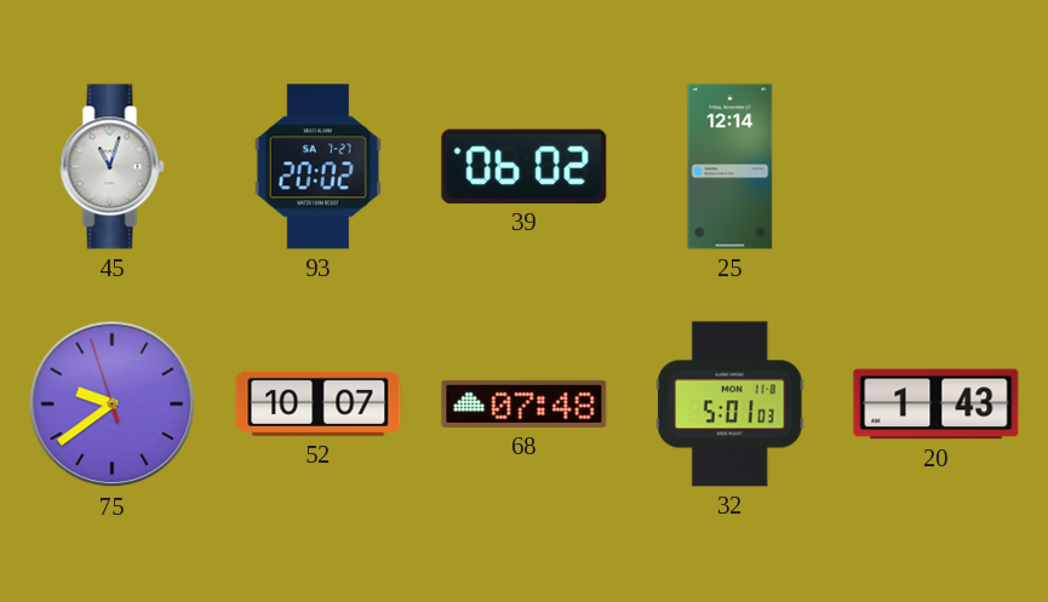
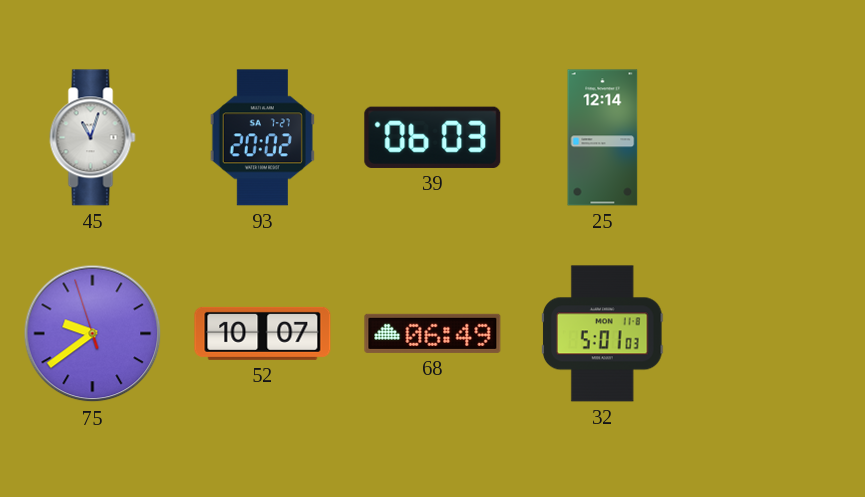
39: 06:02 -> 06:03 (433, 137)
68: 07:48 -> 06:49 (433, 333)
20: 1:43 -> none (937, 405)
